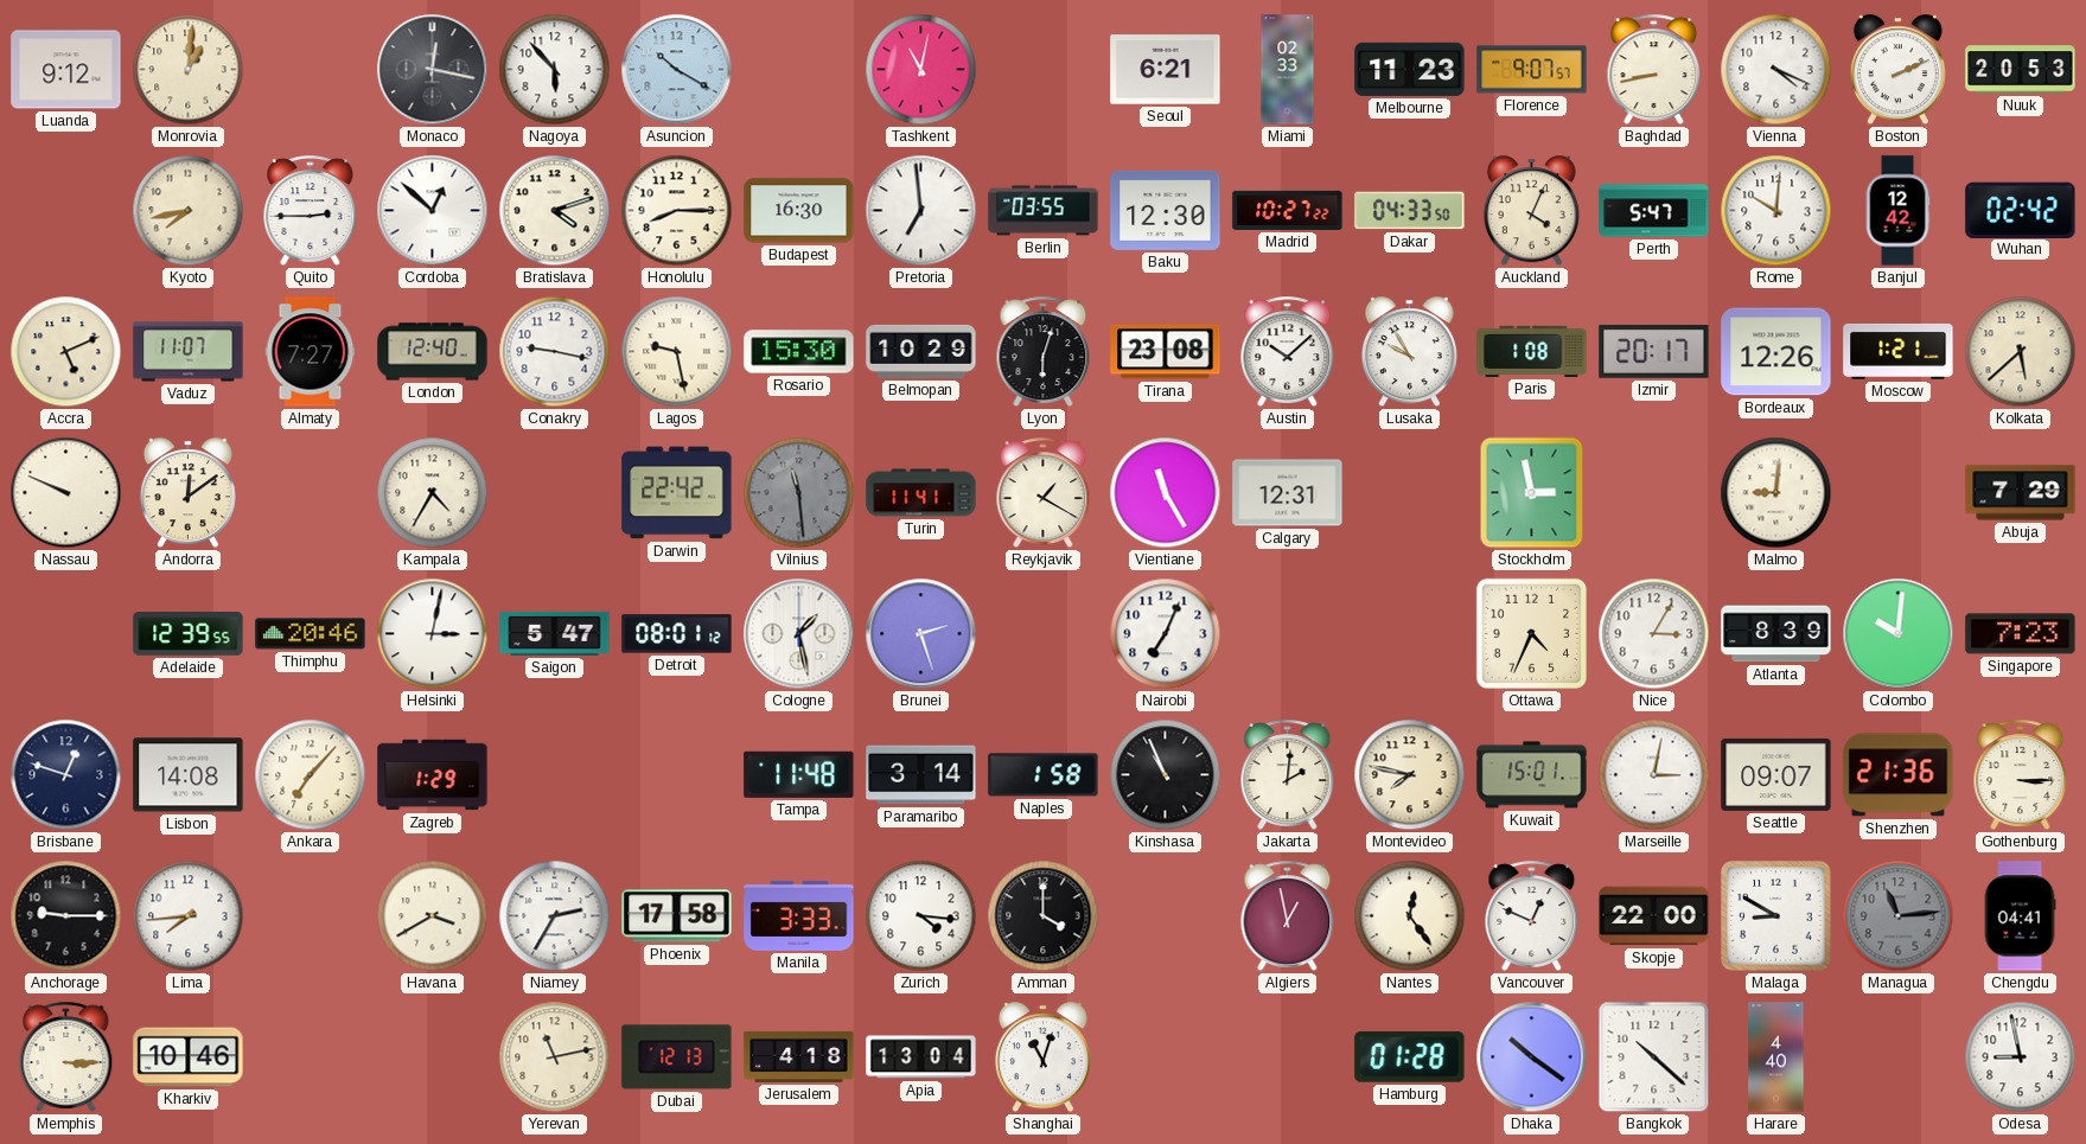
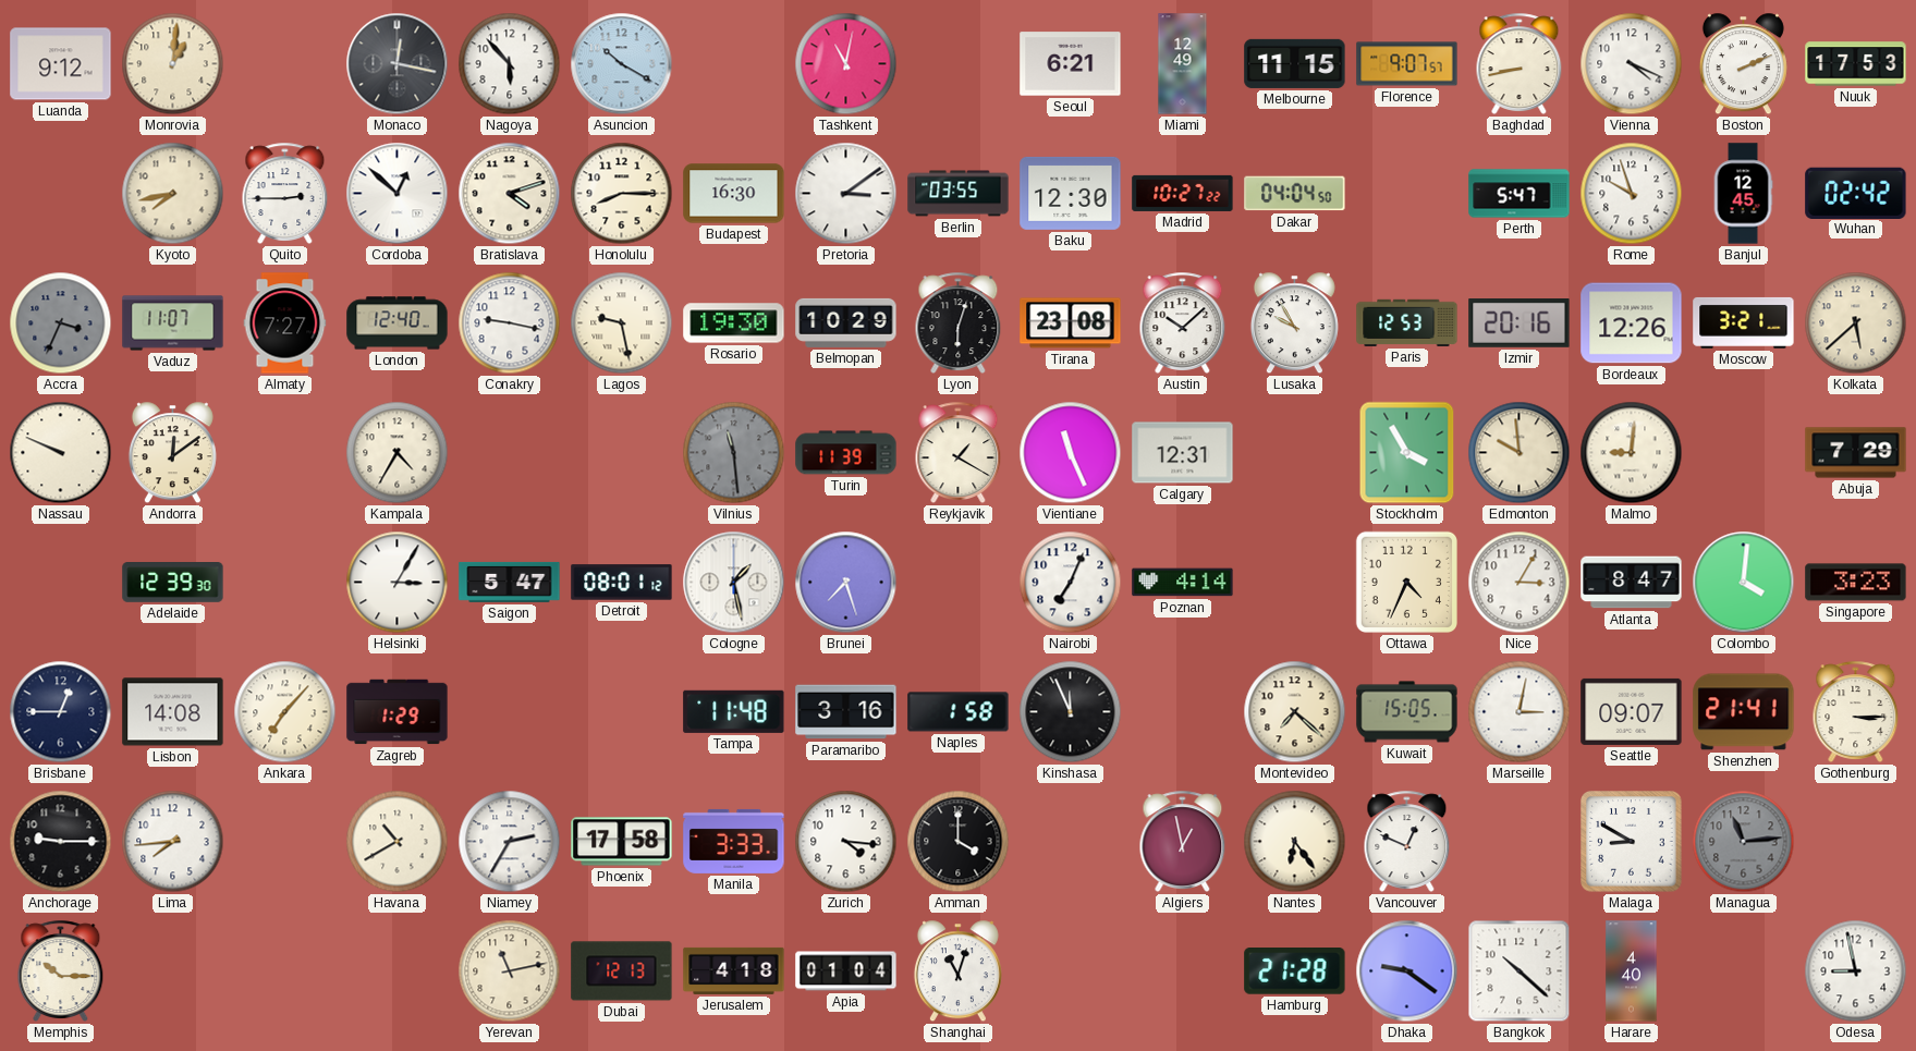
Miami: 02:33 -> 12:49 (1183, 64)
Melbourne: 11:23 -> 11:15 (1295, 63)
Nuuk: 20:53 -> 17:53 (1856, 64)
Pretoria: 6:59 -> 3:09 (846, 194)
Dakar: 04:33 -> 04:04 (1295, 194)
Auckland: 4:04 -> none (1531, 211)
Rome: 10:01 -> 9:57 (1632, 194)
Banjul: 12:42 -> 12:45 (1743, 194)
Accra: 5:11 -> 3:34 (61, 323)
Accra dial: cream -> grey (61, 323)
Rosario: 15:30 -> 19:30 (734, 323)
Paris: 1:08 -> 12:53 (1407, 322)
Izmir: 20:17 -> 20:16 (1520, 323)
Moscow: 1:21 -> 3:21 (1744, 322)
Darwin: 22:42 -> none (677, 493)
Turin: 11:41 -> 11:39 (846, 453)
Vientiane: 11:25 -> 11:26 (1071, 453)
Stockholm: 2:58 -> 3:55 (1407, 453)
Edmonton: none -> 9:59 (1520, 453)
Adelaide: 12:39:55 -> 12:39:30 (173, 583)
Thimphu: 20:46 -> none (311, 634)
Helsinki: 3:02 -> 3:05 (398, 583)
Brunei: 2:27 -> 7:27 (846, 583)
Poznan: none -> 4:14 (1183, 583)
Atlanta: 8:39 -> 8:47 (1632, 583)
Colombo: 10:01 -> 4:01 (1744, 583)
Singapore: 7:23 -> 3:23 (1856, 583)
Brisbane: 12:48 -> 12:45 (61, 712)
Paramaribo: 3:14 -> 3:16 (846, 712)
Kinshasa: 10:56 -> 11:56 (1071, 712)
Jakarta: 2:01 -> none (1288, 774)
Montevideo: 7:47 -> 7:22 (1295, 712)
Kuwait: 15:01 -> 15:05 (1407, 712)
Shenzhen: 21:36 -> 21:41 (1744, 712)
Havana: 3:40 -> 10:40 (398, 842)
Nantes: 12:24 -> 6:24 (1295, 842)
Skopje: 22:00 -> none (1654, 916)
Chengdu: 04:41 -> none (2020, 916)
Memphis: 3:15 -> 10:15 (61, 970)
Kharkiv: 10:46 -> none (189, 1057)
Apia: 13:04 -> 01:04 (846, 971)
Hamburg: 01:28 -> 21:28 (1295, 971)
Dhaka: 10:21 -> 9:21 (1407, 971)
